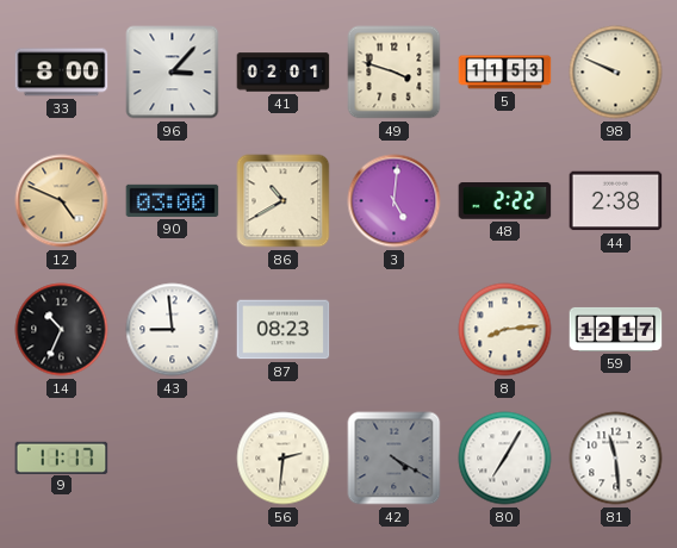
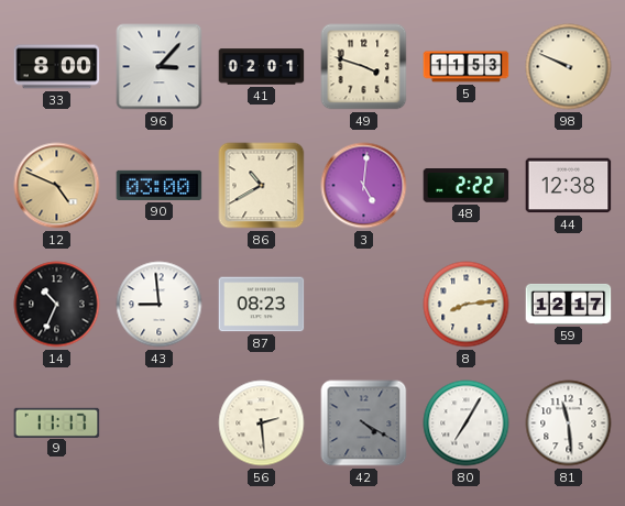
44: 2:38 -> 12:38 (569, 186)
56: 2:31 -> 2:29 (262, 424)
